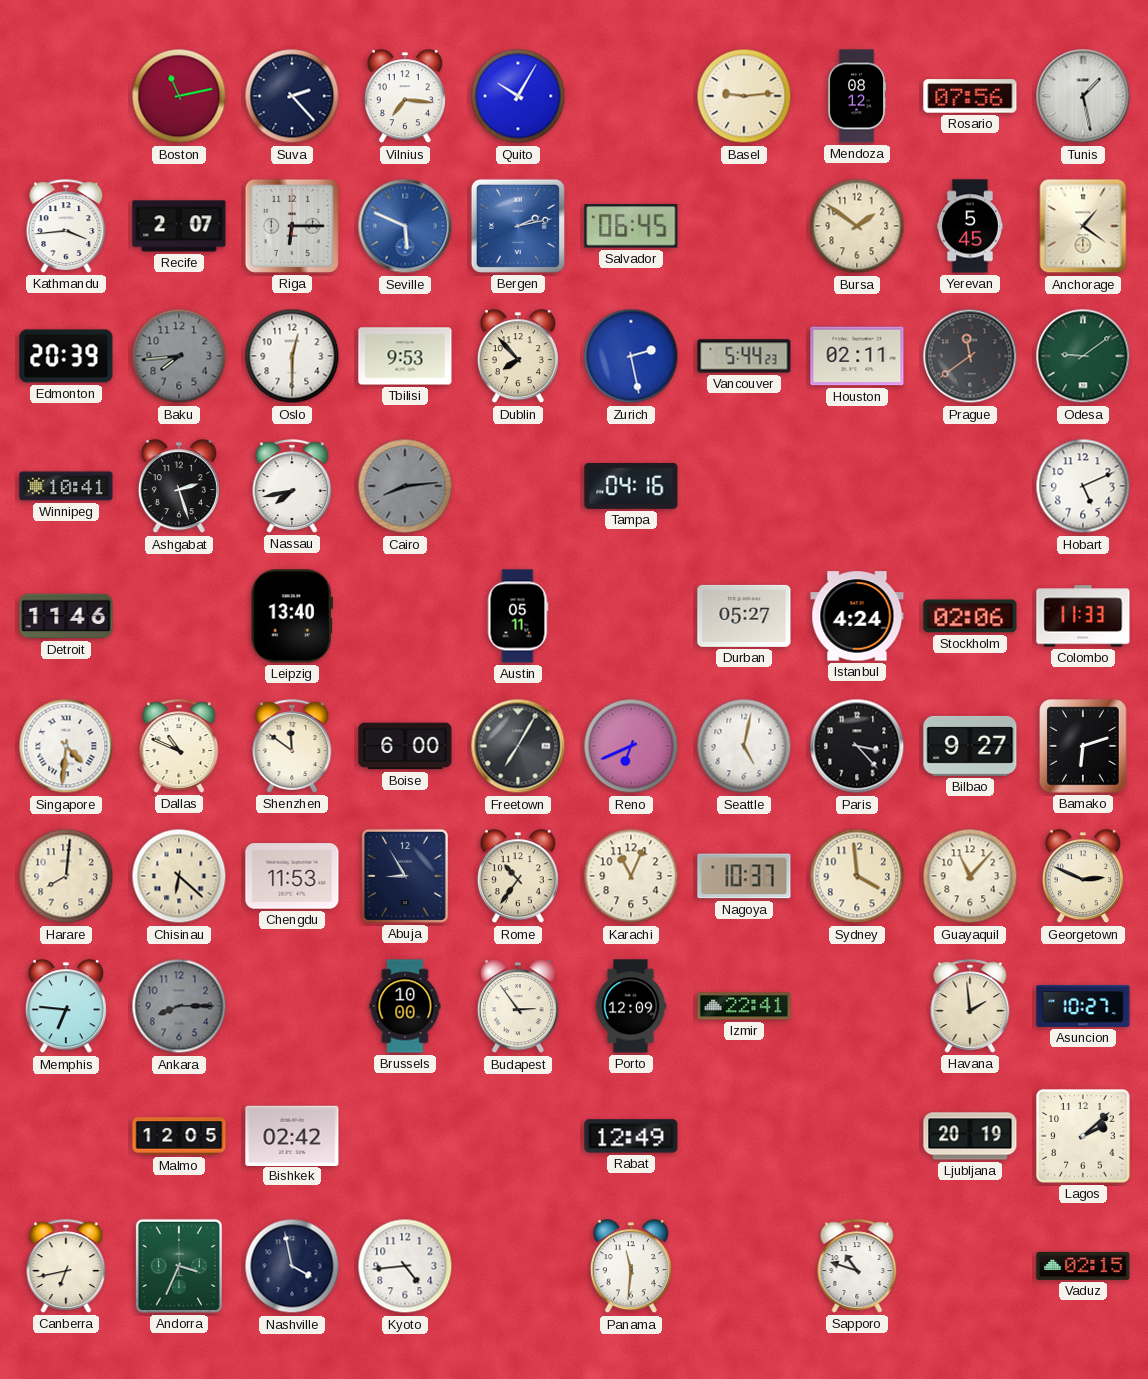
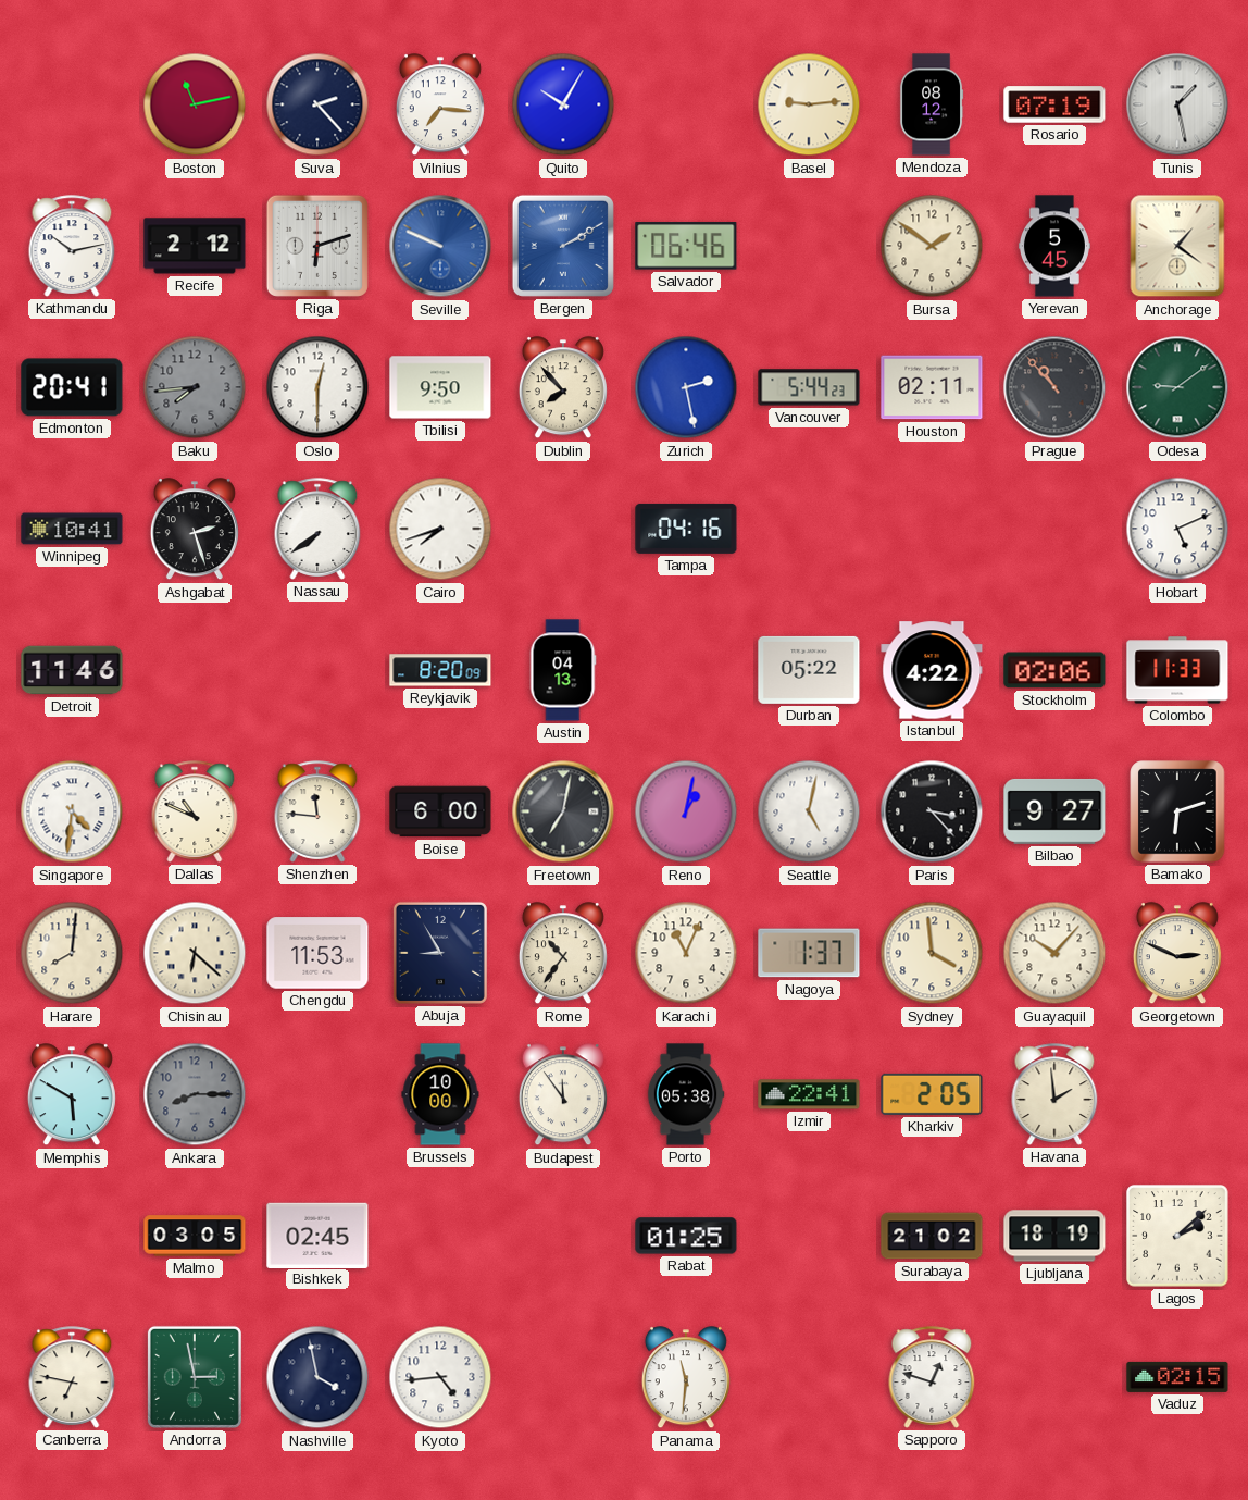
Rosario: 07:56 -> 07:19 (1054, 104)
Kathmandu: 3:44 -> 10:13 (72, 246)
Recife: 2:07 -> 2:12 (195, 246)
Riga: 6:15 -> 6:12 (317, 246)
Seville: 5:49 -> 9:49 (440, 246)
Bergen: 2:13 -> 2:10 (563, 246)
Salvador: 06:45 -> 06:46 (686, 246)
Edmonton: 20:39 -> 20:41 (72, 387)
Tbilisi: 9:53 -> 9:50 (440, 387)
Prague: 11:39 -> 10:53 (1054, 387)
Nassau: 7:43 -> 7:39 (317, 529)
Cairo: 8:14 -> 7:42 (440, 529)
Cairo dial: grey -> white (440, 529)
Leipzig: 13:40 -> none (292, 616)
Reykjavik: none -> 8:20 (440, 670)
Austin: 05:11 -> 04:13 (563, 670)
Durban: 05:27 -> 05:22 (809, 670)
Istanbul: 4:24 -> 4:22 (932, 670)
Shenzhen: 11:51 -> 11:46 (317, 811)
Freetown: 7:05 -> 7:02 (563, 811)
Reno: 6:41 -> 1:02 (686, 811)
Nagoya: 10:37 -> 1:37 (809, 953)
Guayaquil: 11:07 -> 10:07 (1054, 953)
Memphis: 6:46 -> 5:50 (72, 1095)
Budapest: 2:54 -> 11:54 (563, 1095)
Porto: 12:09 -> 05:38 (686, 1094)
Kharkiv: none -> 2:05 (932, 1094)
Asuncion: 10:27 -> none (1083, 1006)
Malmo: 12:05 -> 03:05 (195, 1236)
Bishkek: 02:42 -> 02:45 (317, 1235)
Rabat: 12:49 -> 01:25 (686, 1236)
Surabaya: none -> 21:02 (932, 1236)
Ljubljana: 20:19 -> 18:19 (1054, 1236)
Canberra: 6:43 -> 6:47 (72, 1377)
Andorra: 3:34 -> 2:58 (195, 1377)
Sapporo: 10:48 -> 12:48 (932, 1377)
